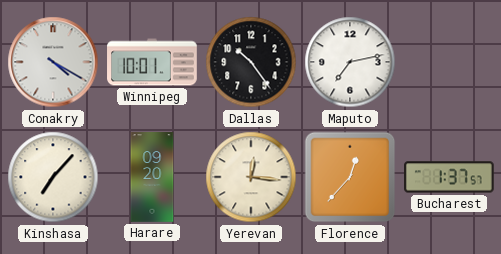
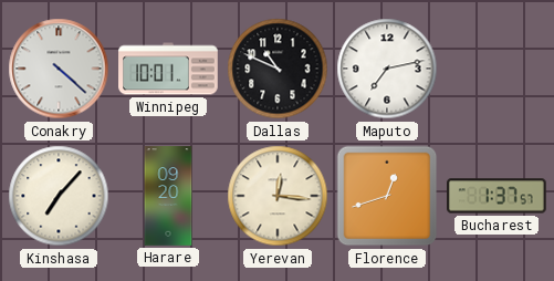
Conakry: 4:20 -> 4:22 (59, 69)
Dallas: 10:24 -> 10:49 (278, 69)
Florence: 12:37 -> 12:42 (387, 196)
